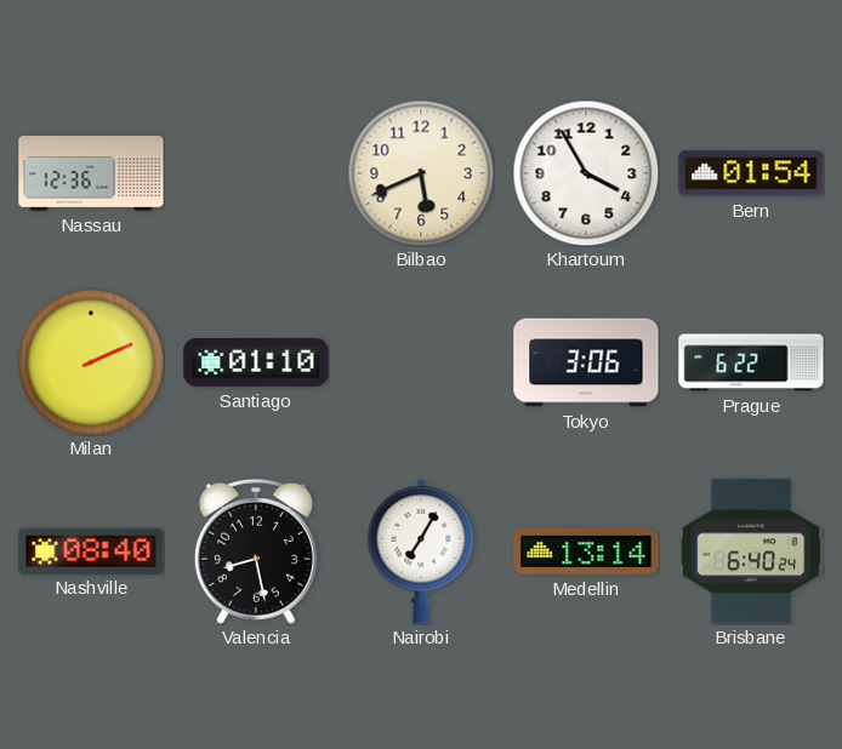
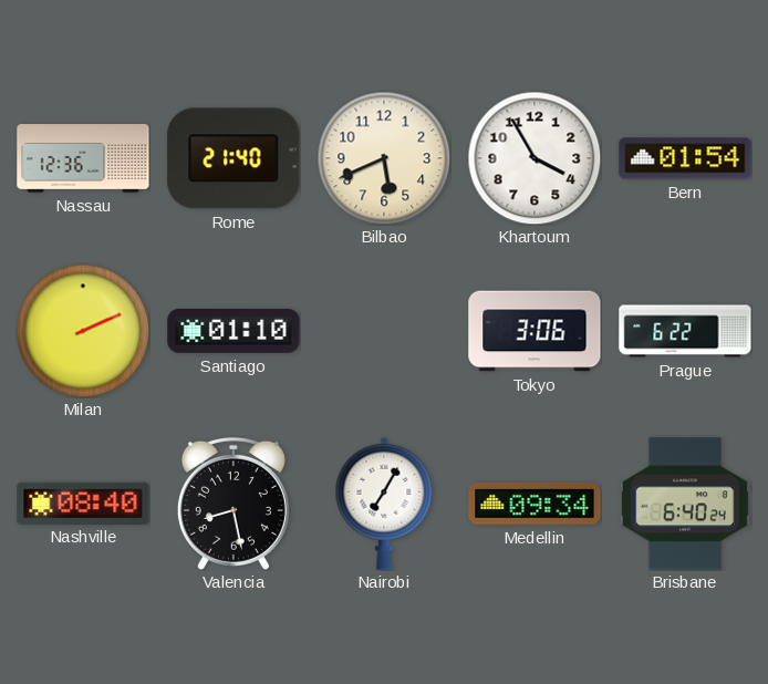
Rome: none -> 21:40 (233, 158)
Medellin: 13:14 -> 09:34 (535, 504)
